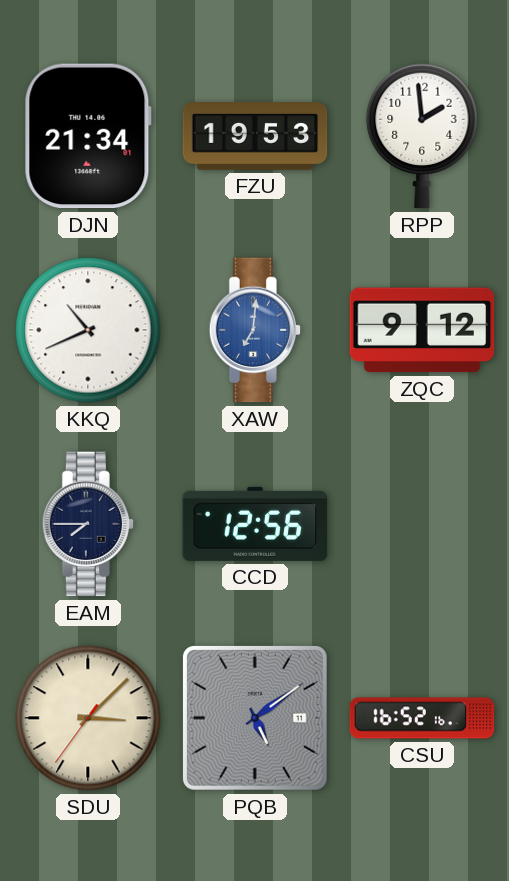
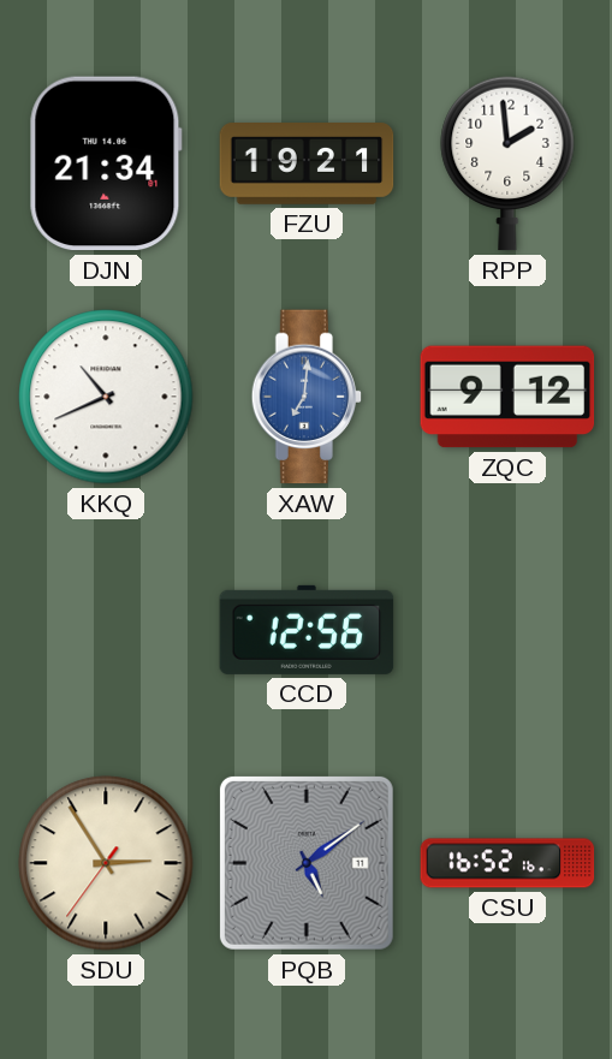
FZU: 19:53 -> 19:21 (307, 165)
EAM: 7:45 -> none (88, 524)
SDU: 3:07 -> 2:54 (106, 863)
